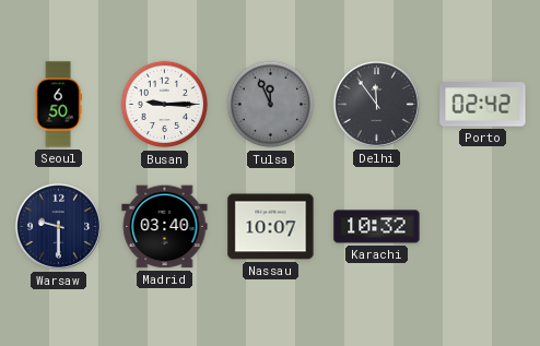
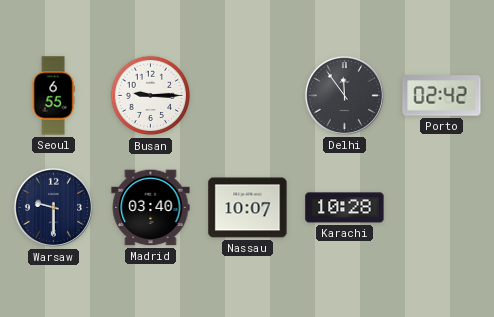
Seoul: 6:50 -> 6:55 (53, 96)
Tulsa: 11:56 -> none (271, 105)
Karachi: 10:32 -> 10:28 (345, 208)
